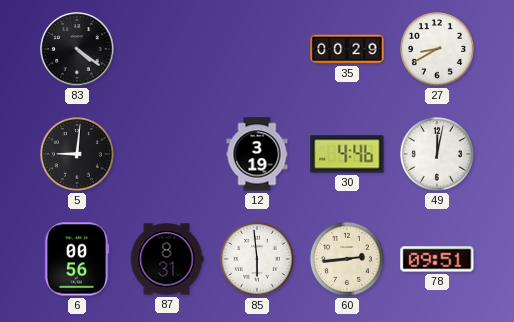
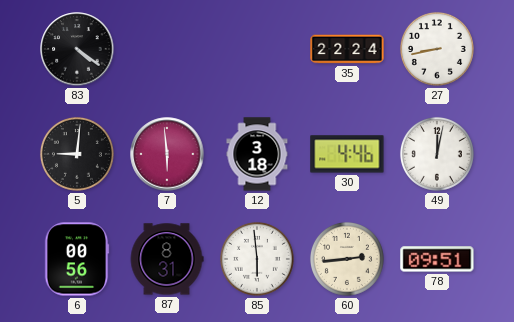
35: 00:29 -> 22:24 (347, 49)
27: 8:40 -> 8:43 (437, 49)
7: none -> 5:59 (167, 154)
12: 3:19 -> 3:18 (257, 154)
